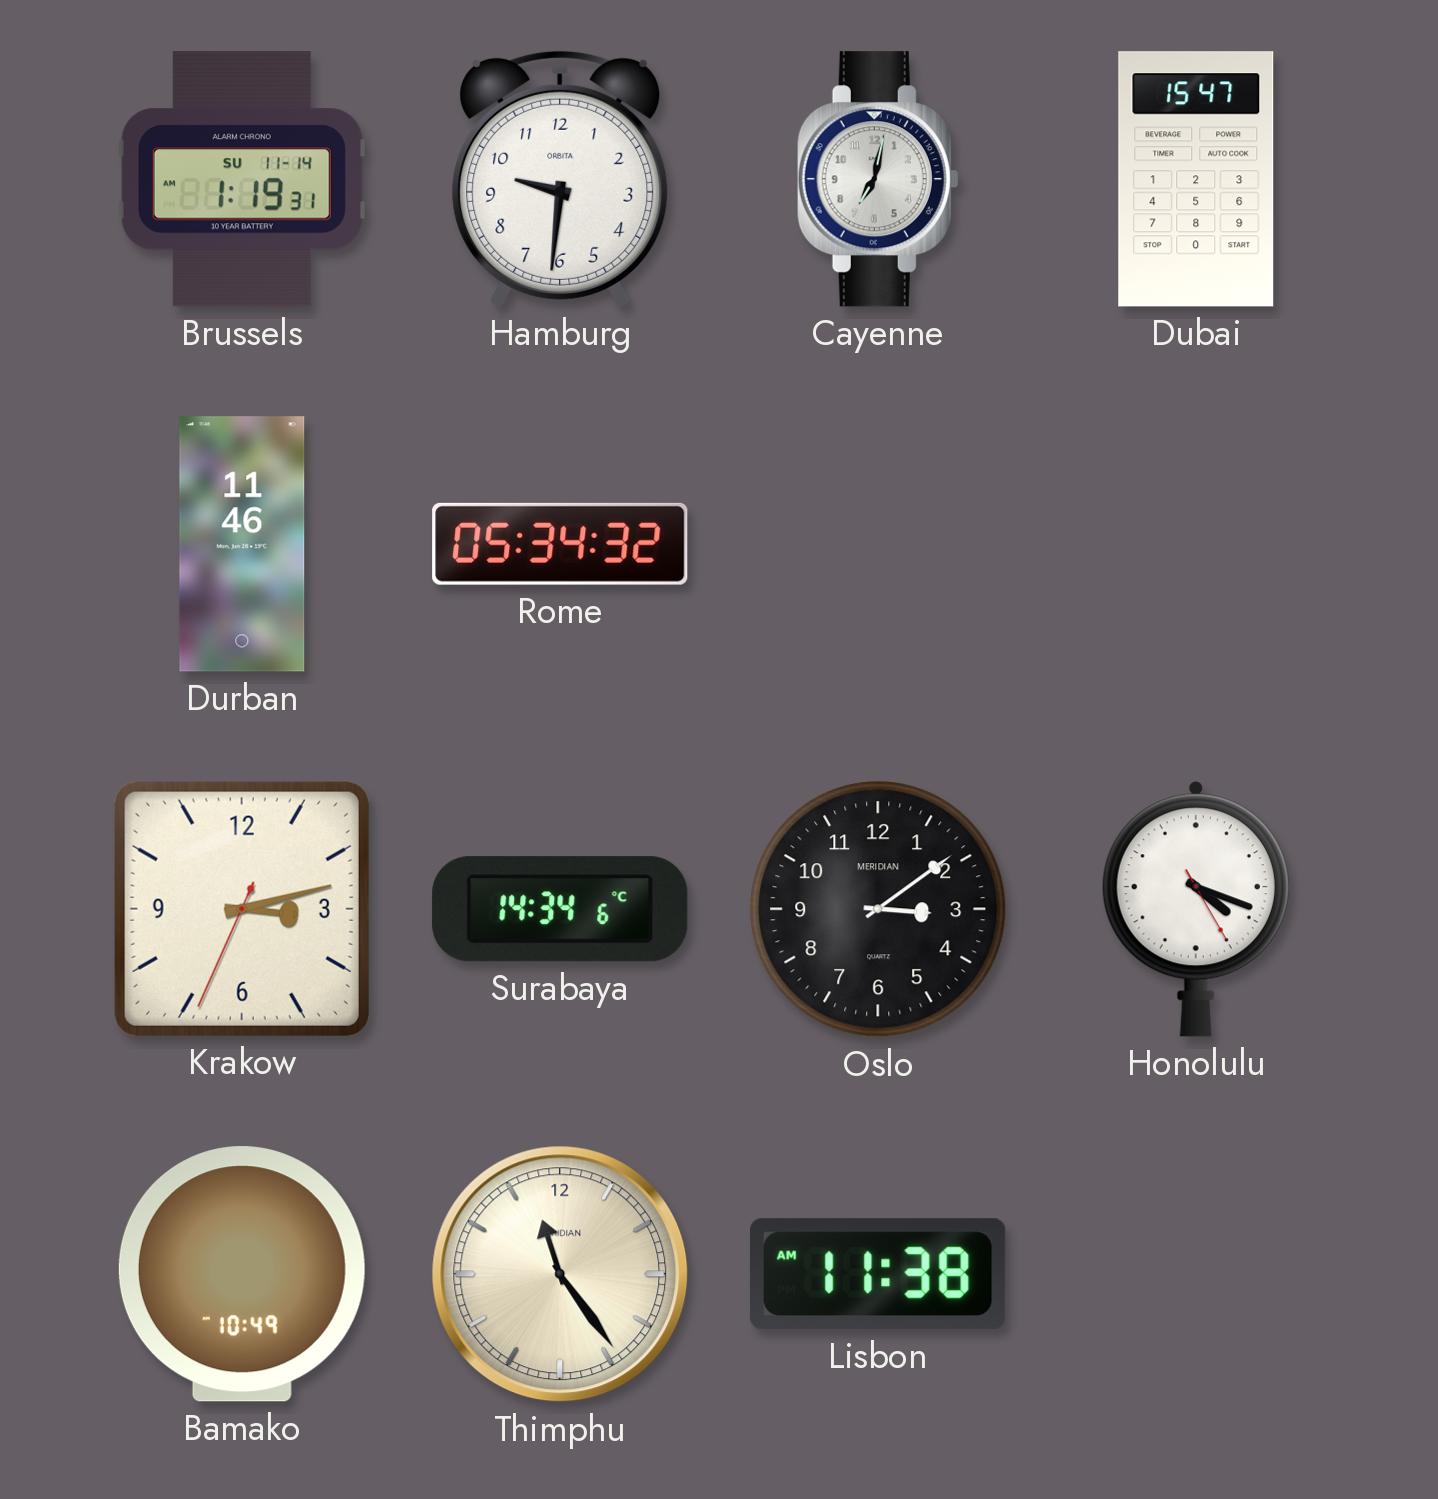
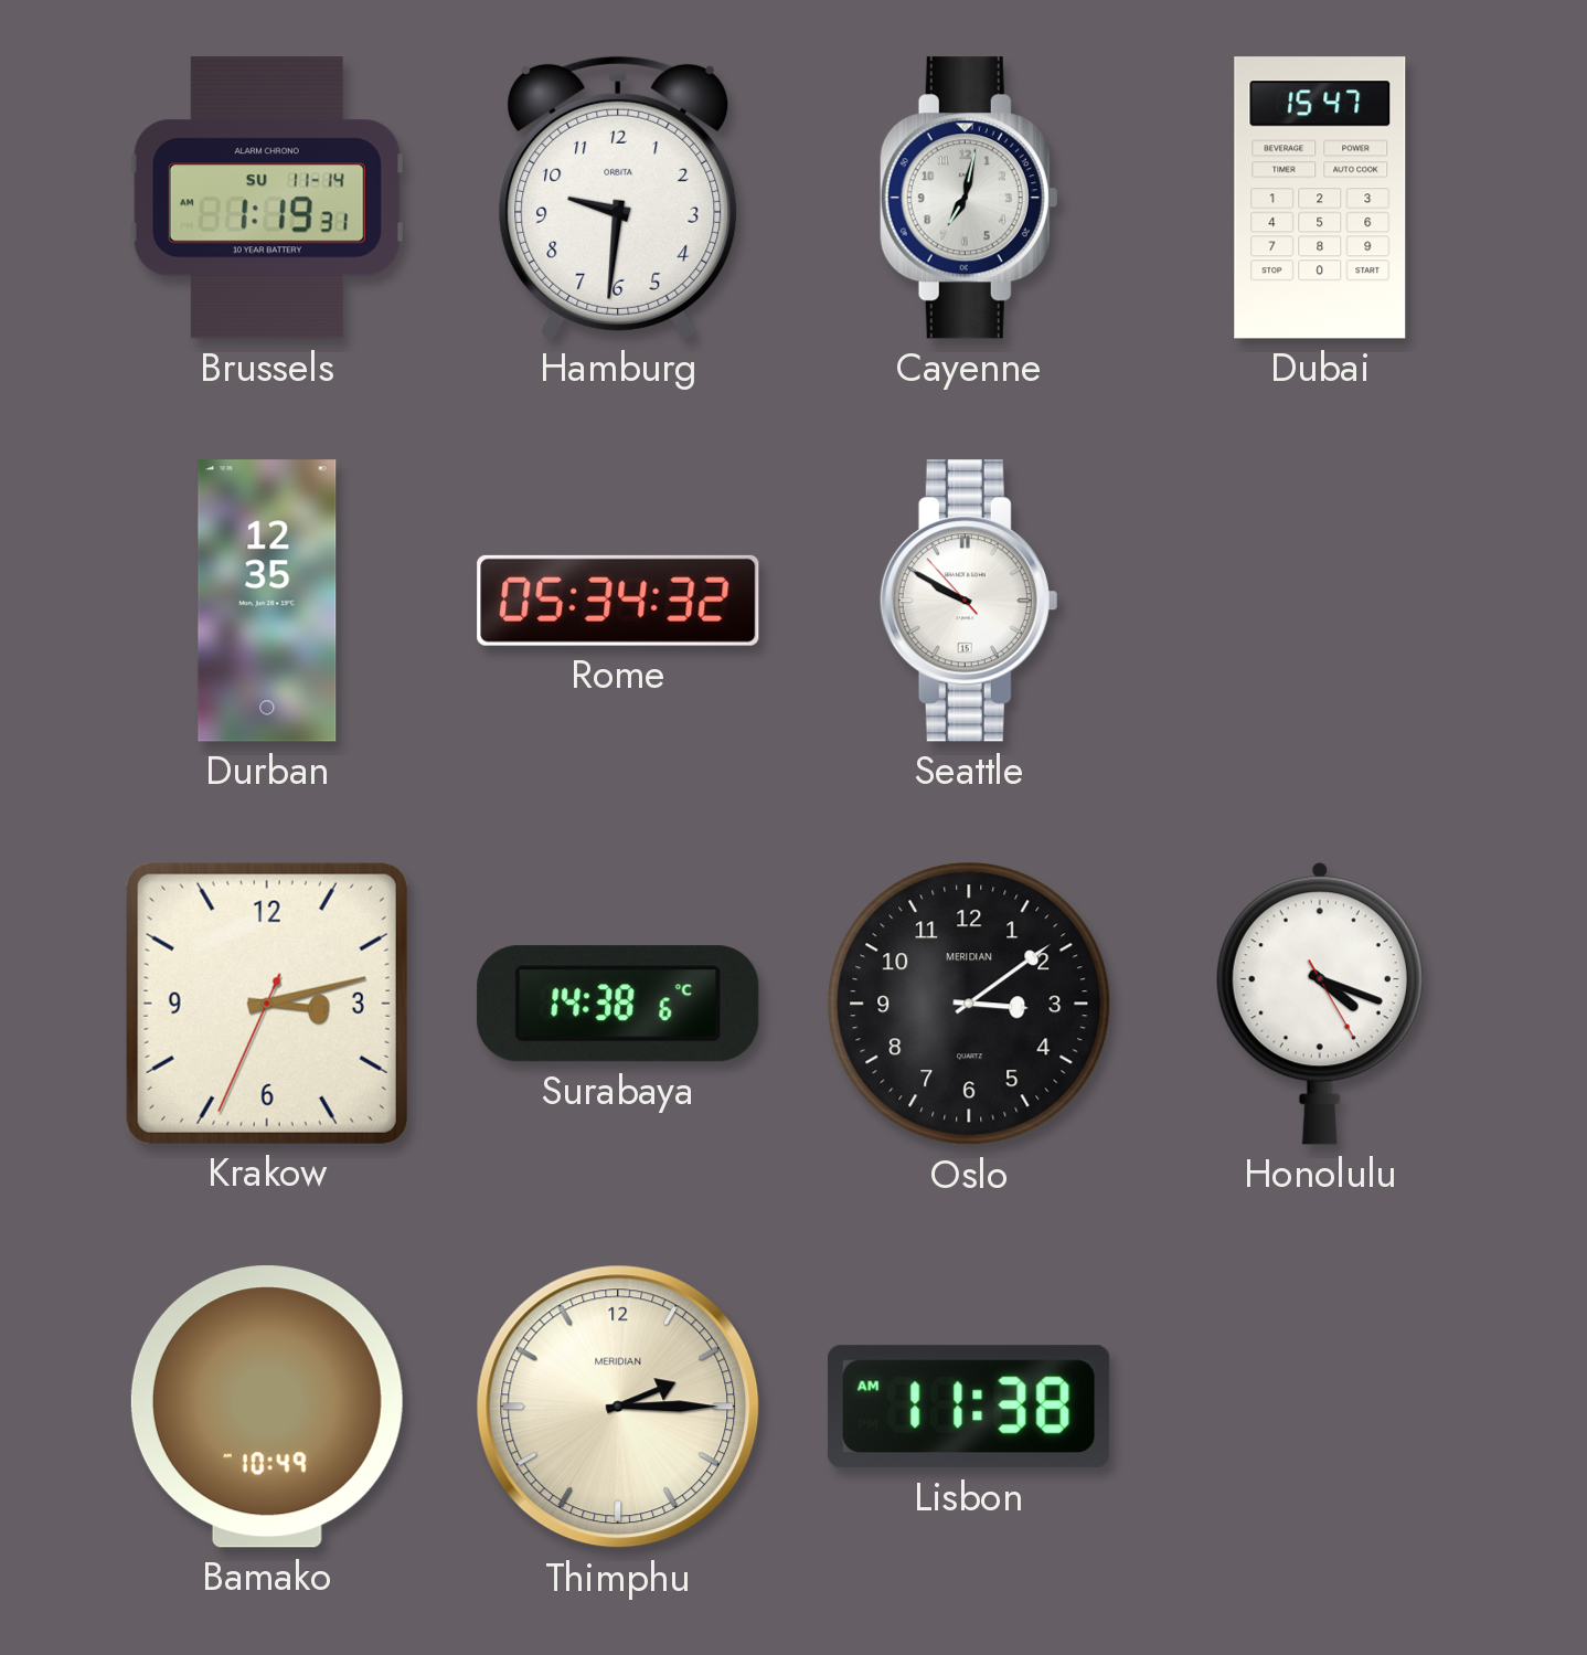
Durban: 11:46 -> 12:35 (267, 601)
Seattle: none -> 9:49 (969, 601)
Surabaya: 14:34 -> 14:38 (618, 1004)
Thimphu: 11:24 -> 2:15 (618, 1407)
